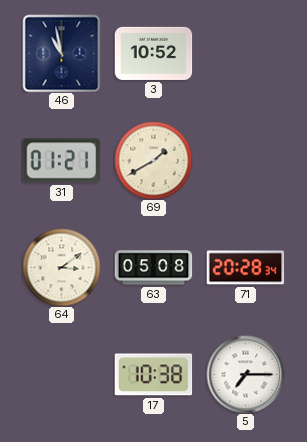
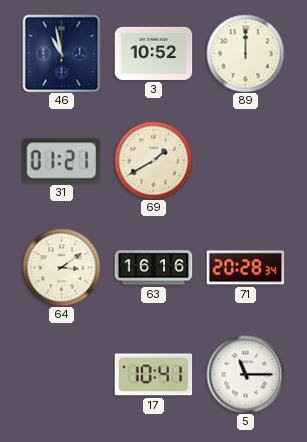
89: none -> 12:00 (245, 53)
63: 05:08 -> 16:16 (153, 268)
17: 10:38 -> 10:41 (153, 375)
5: 7:15 -> 11:15 (245, 374)
